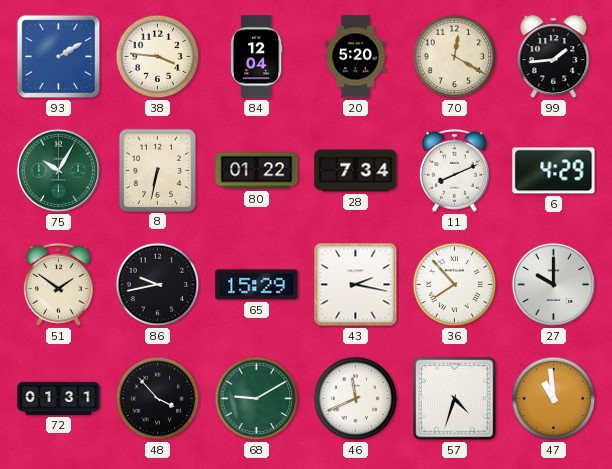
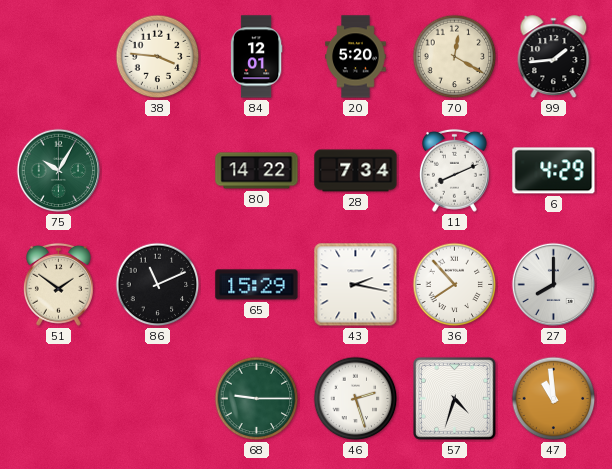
93: 2:10 -> none (59, 57)
84: 12:04 -> 12:01 (256, 57)
8: 6:32 -> none (157, 170)
80: 01:22 -> 14:22 (257, 171)
86: 9:43 -> 11:11 (158, 285)
27: 10:00 -> 8:00 (554, 285)
72: 01:31 -> none (59, 398)
48: 3:53 -> none (158, 399)
68: 9:10 -> 9:15 (257, 399)
46: 11:41 -> 2:27 (356, 399)
